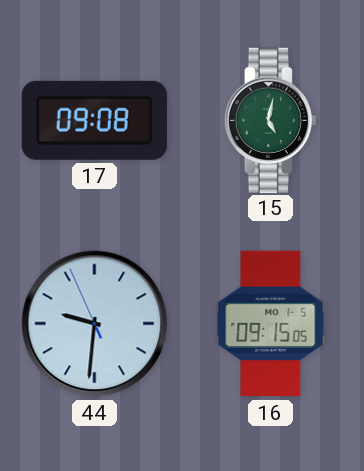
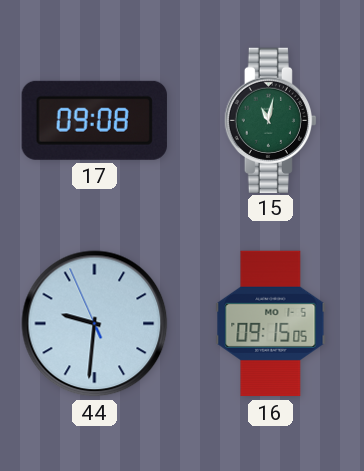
15: 5:02 -> 11:02 (270, 120)
